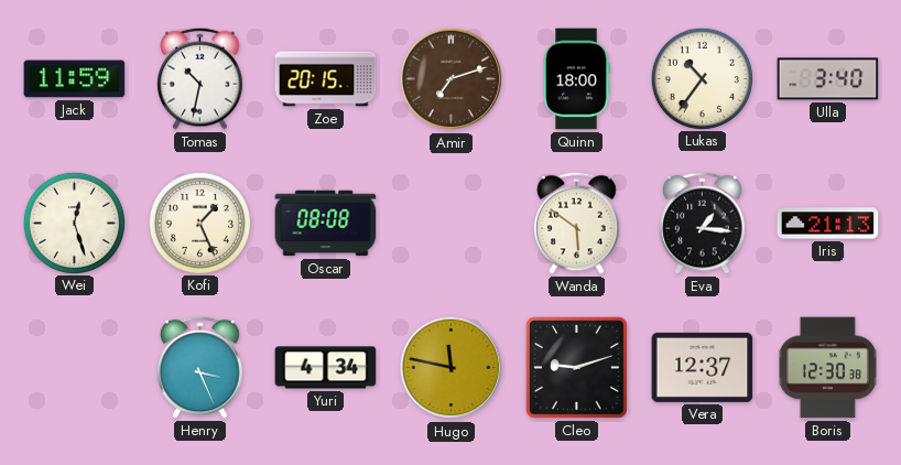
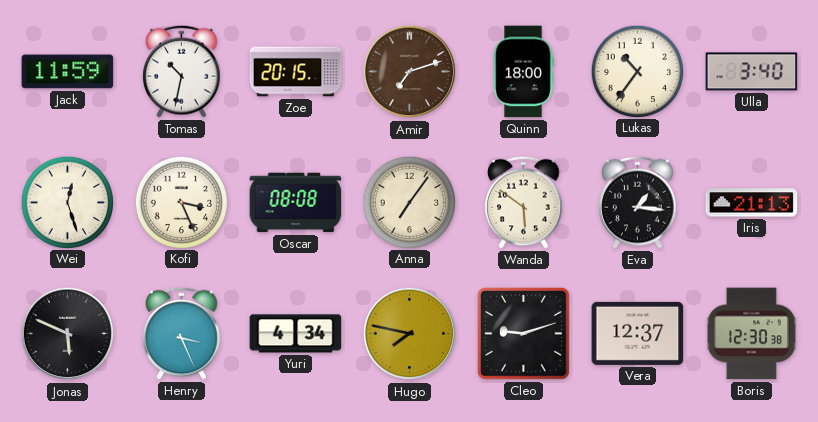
Kofi: 1:26 -> 3:26 (181, 202)
Anna: none -> 7:06 (409, 202)
Jonas: none -> 5:49 (68, 334)
Hugo: 11:47 -> 7:47 (410, 334)
